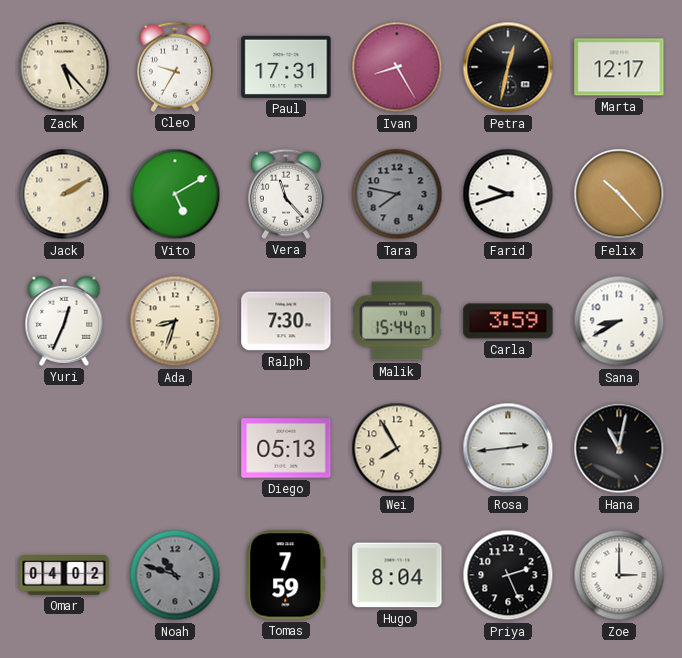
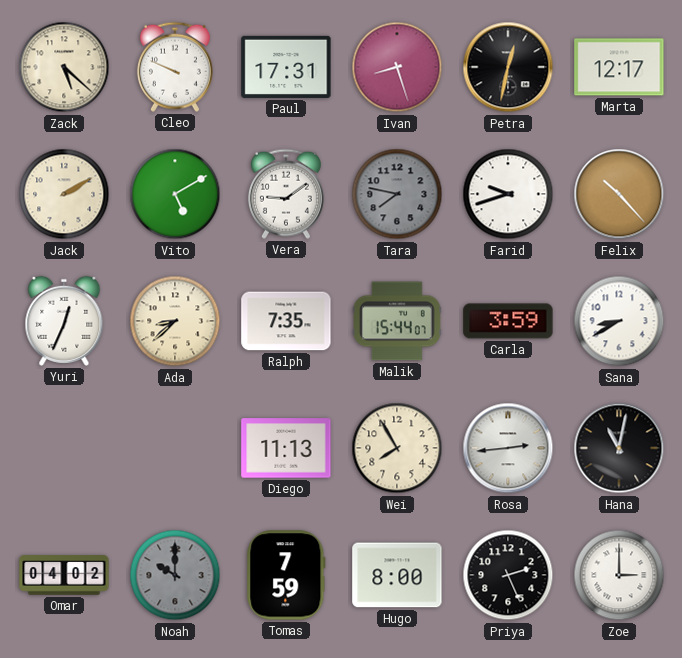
Zack: 5:23 -> 5:22 (64, 67)
Cleo: 9:35 -> 9:49 (175, 67)
Ivan: 8:25 -> 8:27 (397, 67)
Vera: 11:23 -> 9:09 (286, 194)
Ada: 8:33 -> 8:38 (175, 321)
Ralph: 7:30 -> 7:35 (286, 321)
Diego: 05:13 -> 11:13 (286, 448)
Noah: 10:48 -> 10:00 (175, 575)
Hugo: 8:04 -> 8:00 (397, 575)
